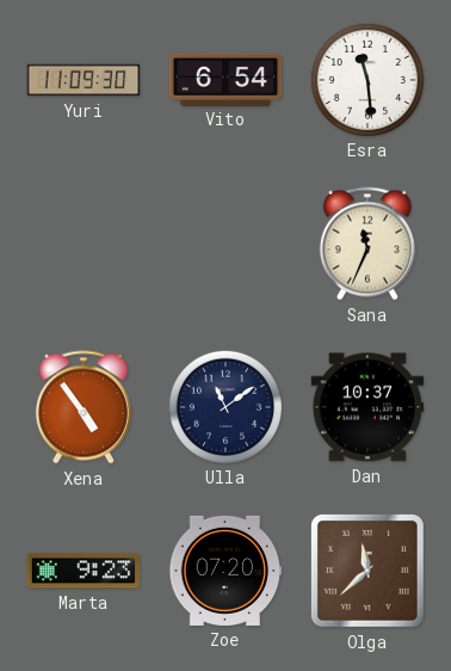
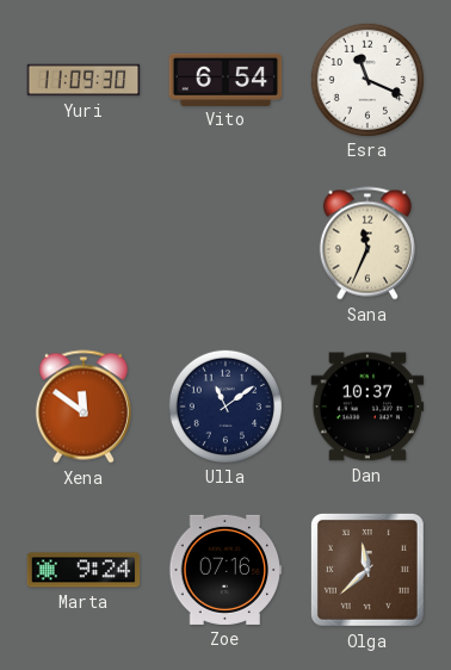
Esra: 11:29 -> 11:19 (366, 79)
Xena: 4:54 -> 11:51 (84, 407)
Marta: 9:23 -> 9:24 (84, 570)
Zoe: 07:20 -> 07:16 (225, 570)
